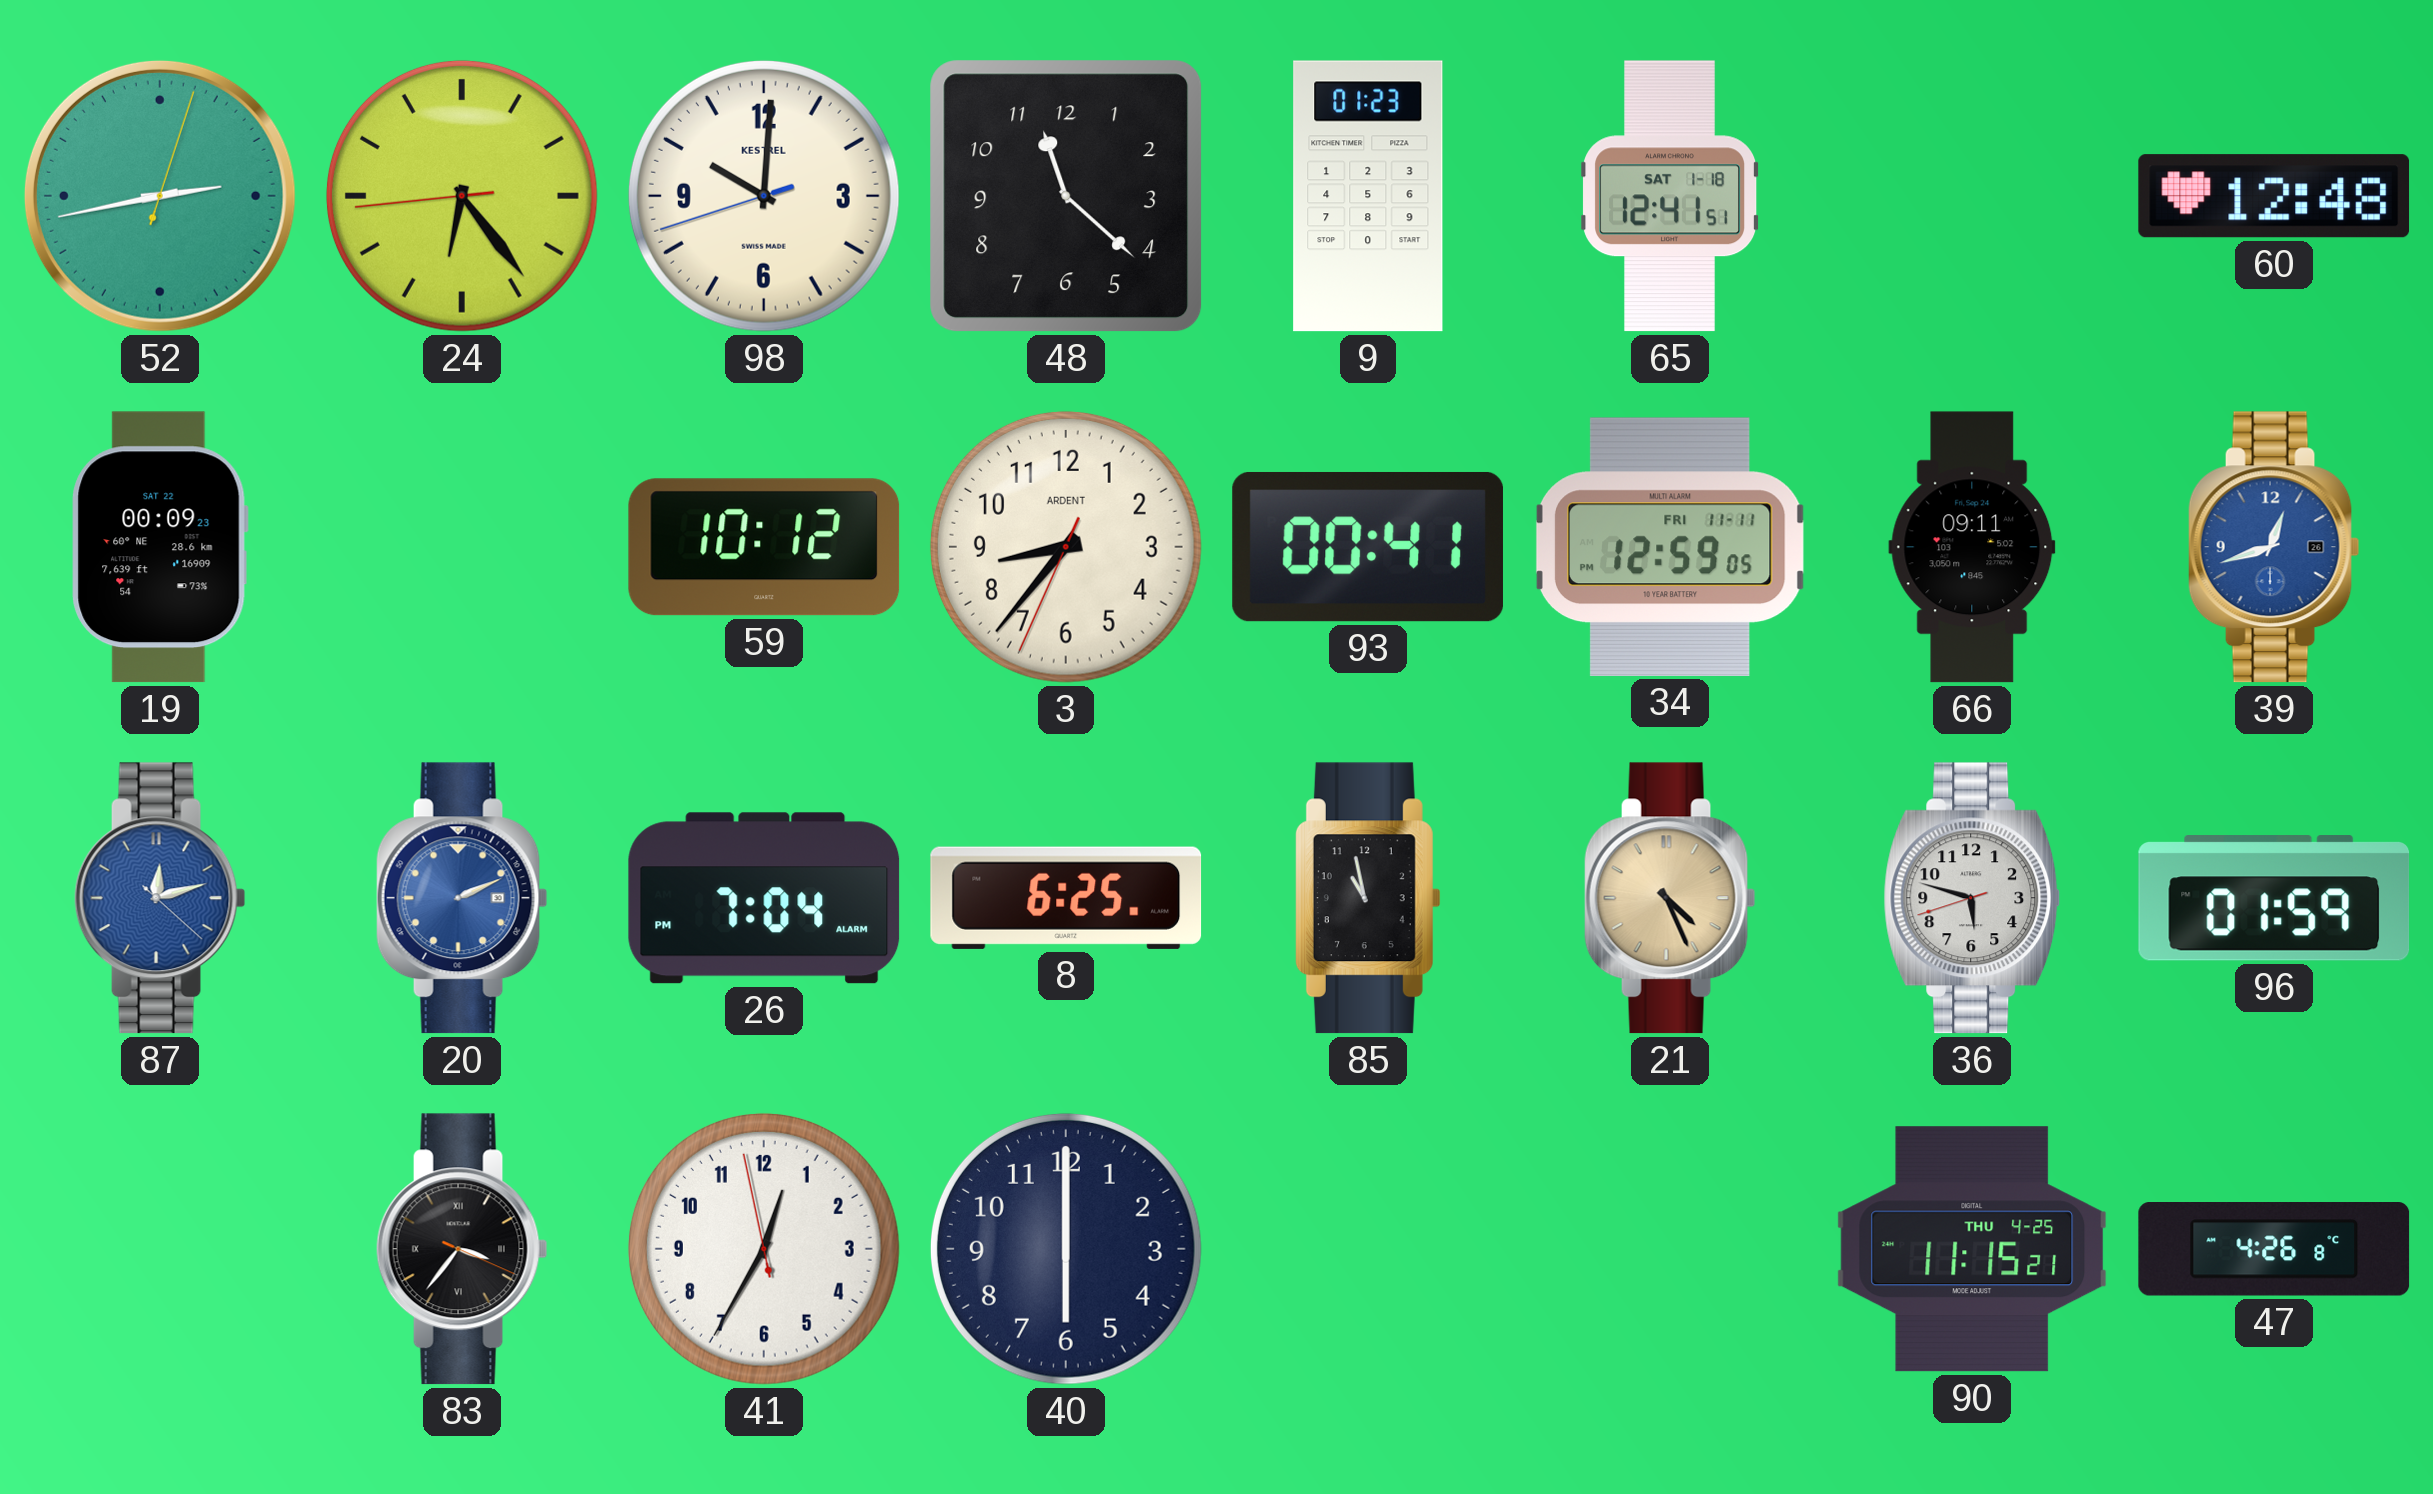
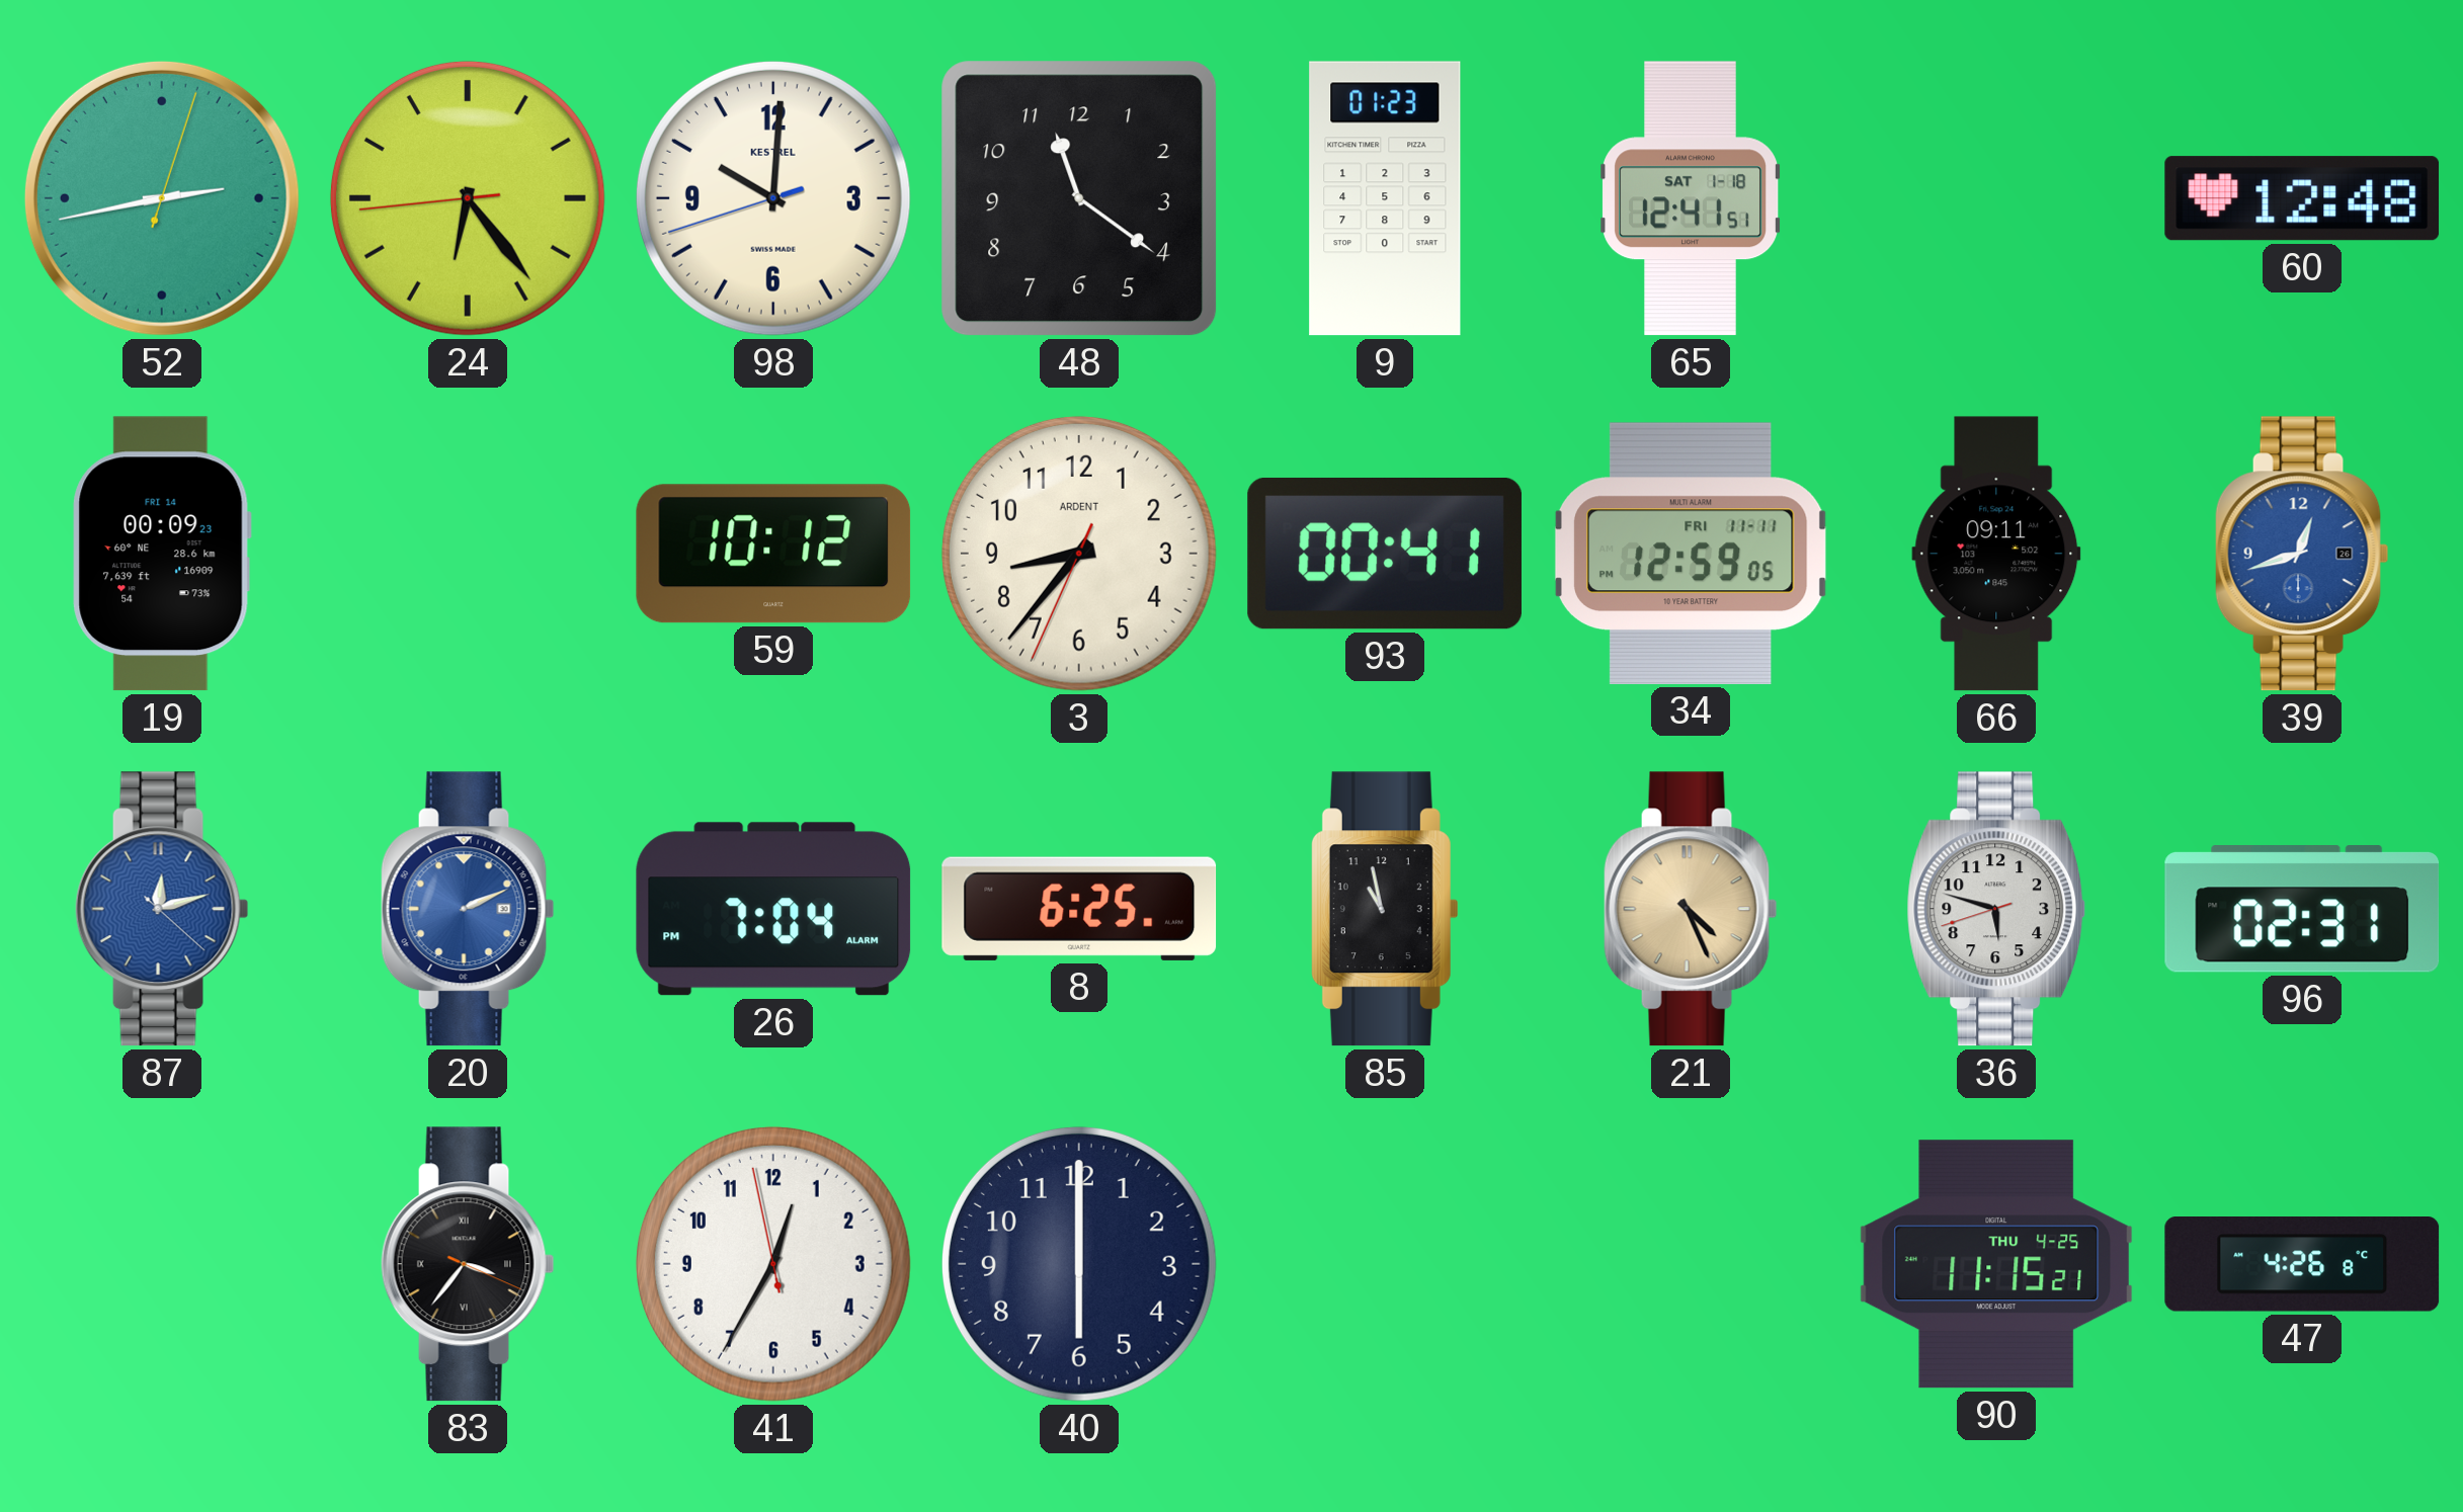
48: 11:22 -> 11:21 (1079, 198)
19 date: SAT 22 -> FRI 14 (162, 554)
96: 01:59 -> 02:31 (2302, 909)
